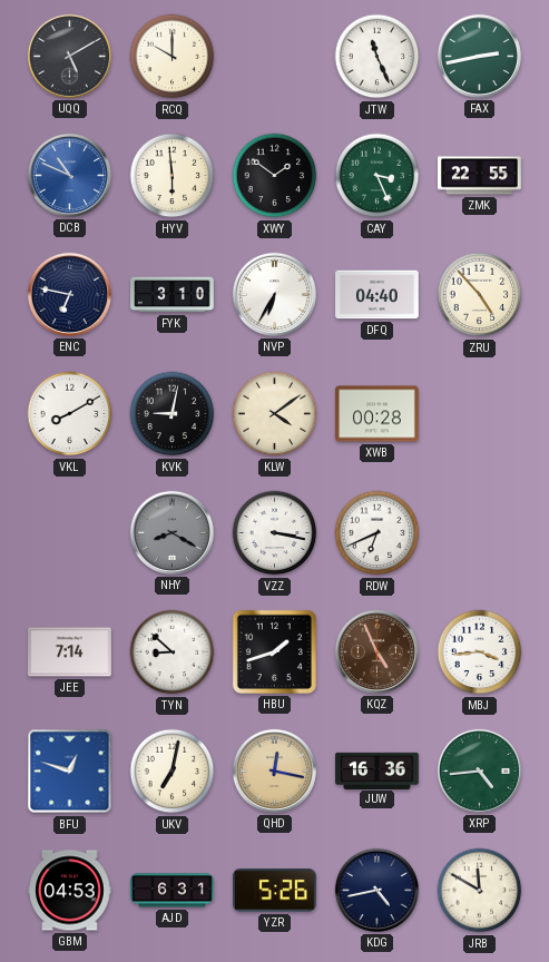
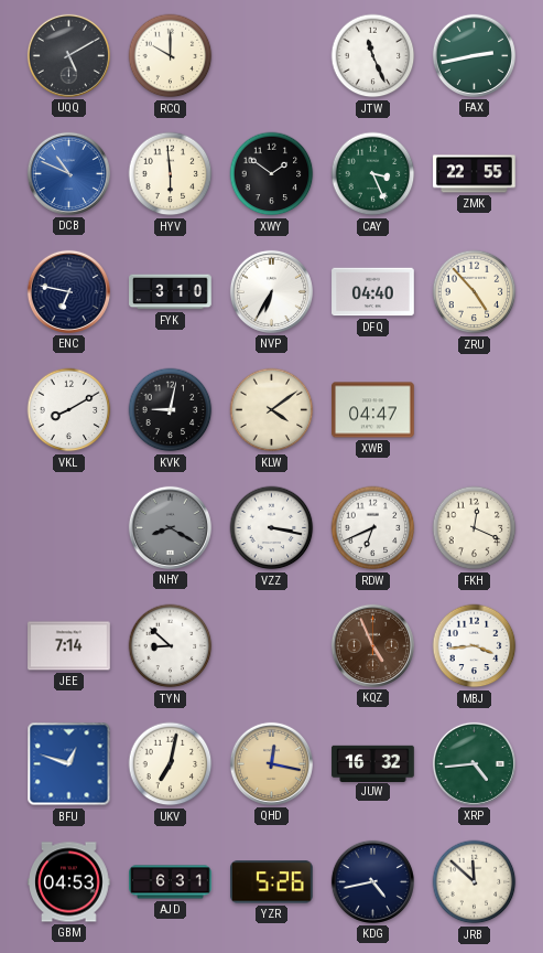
XWB: 00:28 -> 04:47 (373, 410)
FKH: none -> 12:19 (475, 528)
HBU: 1:42 -> none (274, 651)
JUW: 16:36 -> 16:32 (373, 763)
JRB: 11:50 -> 11:52 (475, 882)
